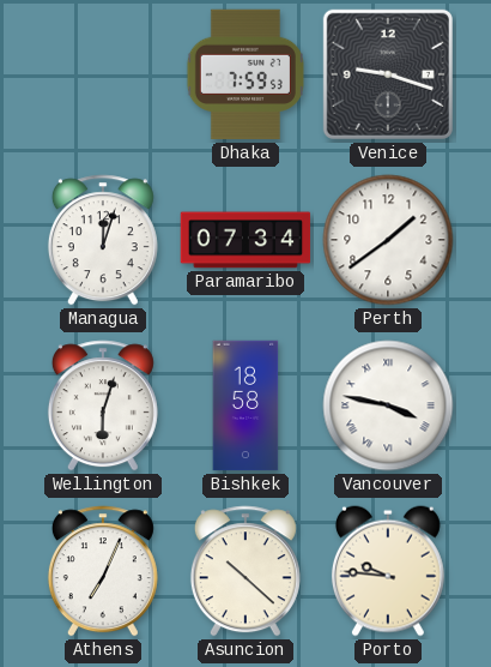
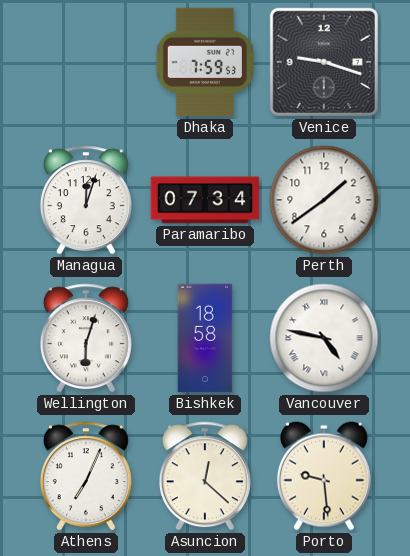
Vancouver: 3:47 -> 4:47 (324, 338)
Asuncion: 10:22 -> 12:22 (205, 476)
Porto: 9:46 -> 9:29 (324, 476)
